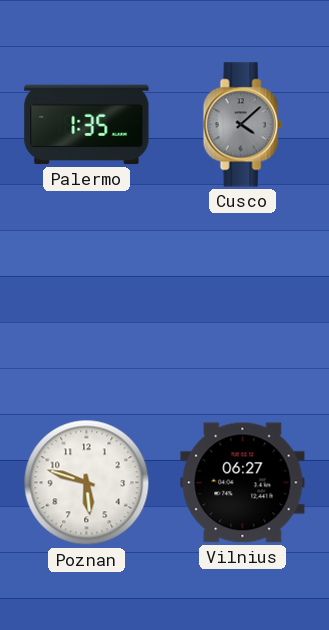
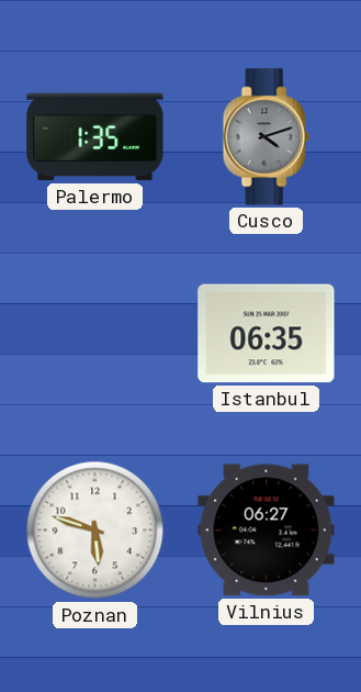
Cusco: 4:08 -> 4:12 (266, 137)
Istanbul: none -> 06:35 (267, 334)
